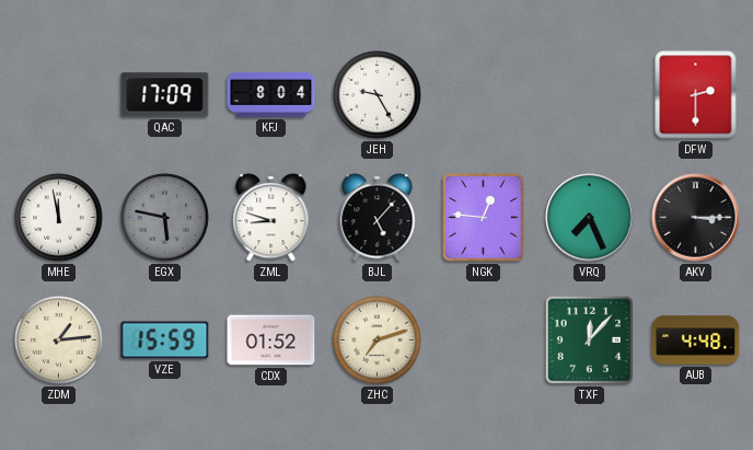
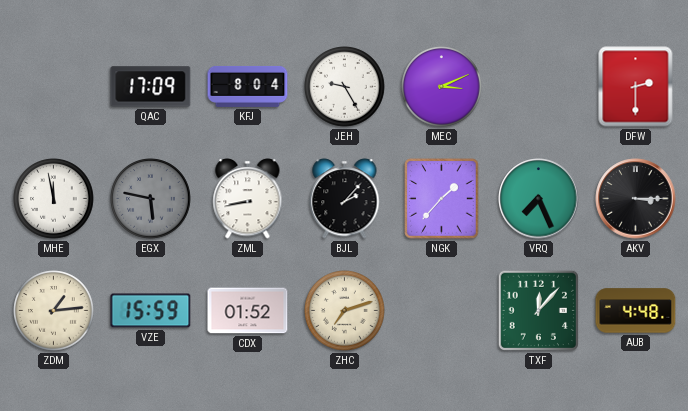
MEC: none -> 3:11 (442, 87)
ZML: 8:48 -> 8:43 (248, 199)
BJL: 5:07 -> 2:07 (345, 199)
NGK: 12:46 -> 1:37 (442, 199)
